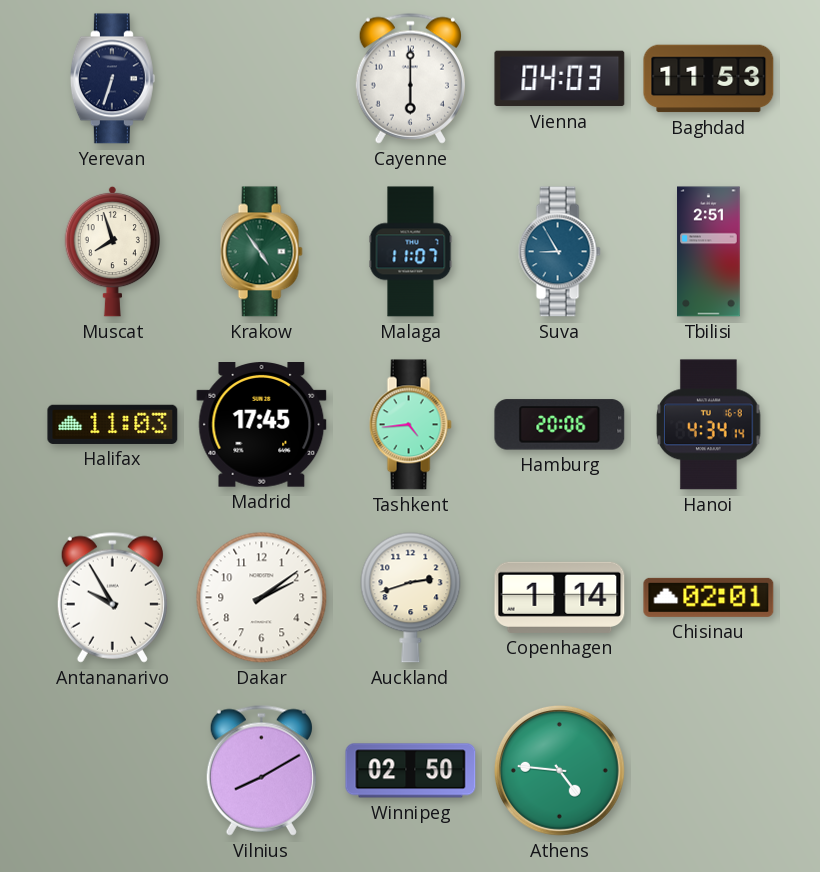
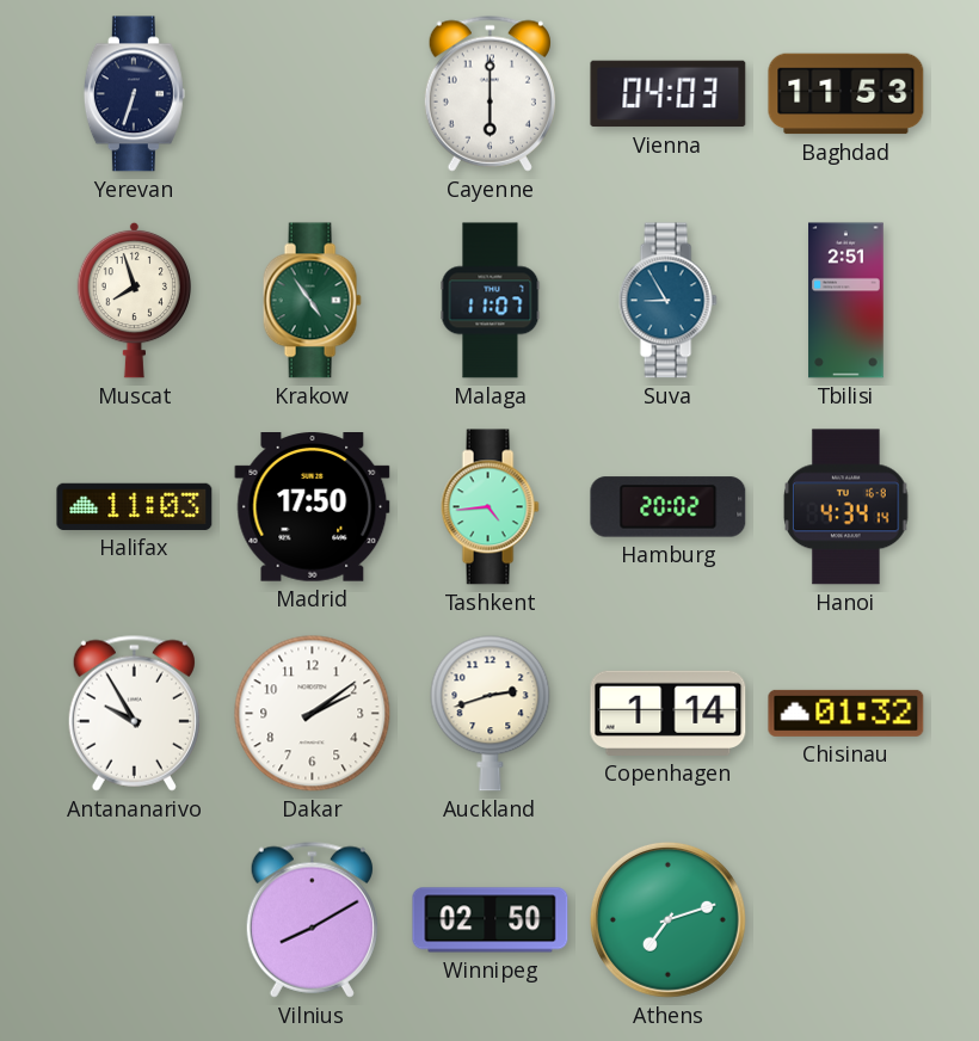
Madrid: 17:45 -> 17:50 (313, 507)
Hamburg: 20:06 -> 20:02 (669, 507)
Chisinau: 02:01 -> 01:32 (846, 713)
Athens: 4:46 -> 7:12 (667, 919)
